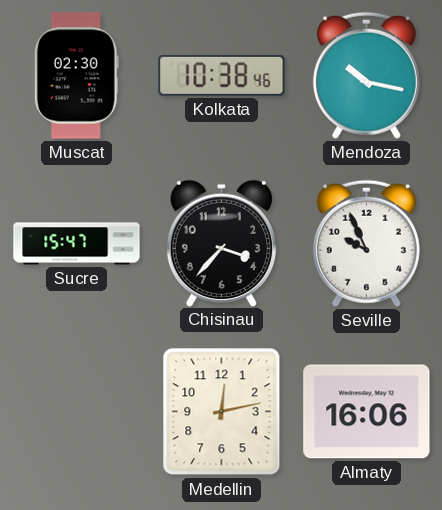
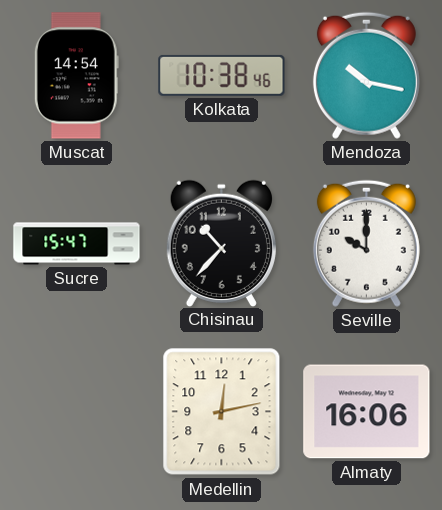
Muscat: 02:30 -> 14:54 (76, 76)
Chisinau: 3:37 -> 10:37 (221, 243)
Seville: 9:56 -> 10:00 (366, 243)
